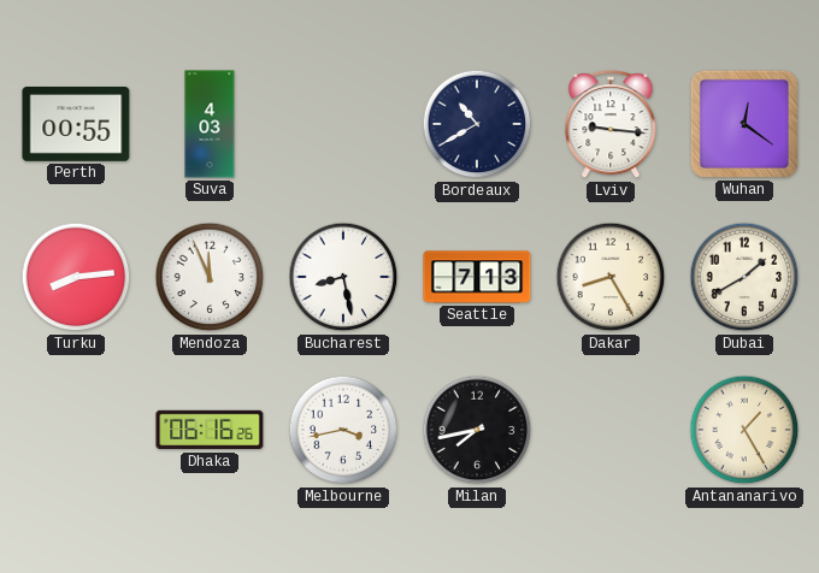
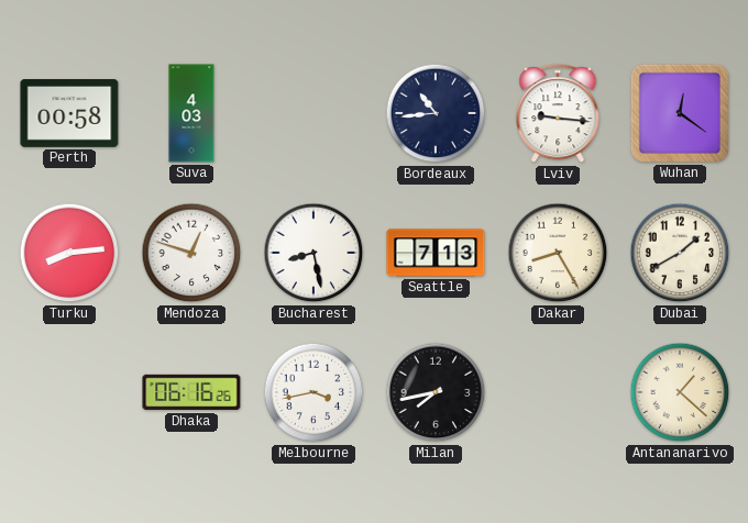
Perth: 00:55 -> 00:58 (69, 114)
Bordeaux: 10:40 -> 10:44 (436, 113)
Mendoza: 11:56 -> 12:48 (191, 253)
Antananarivo: 1:25 -> 1:22 (680, 392)
